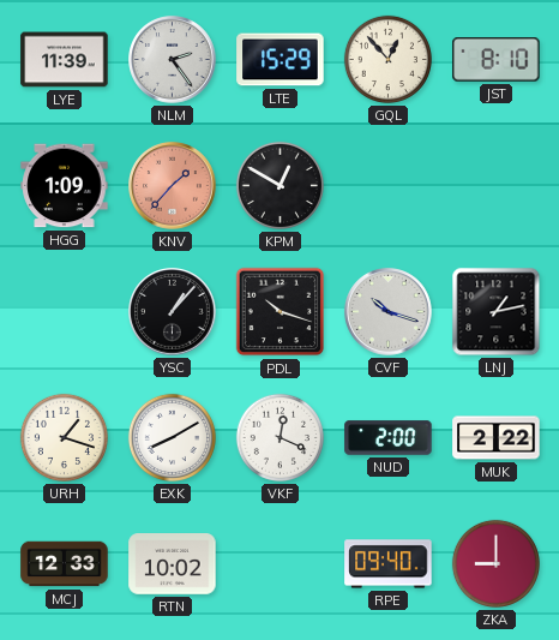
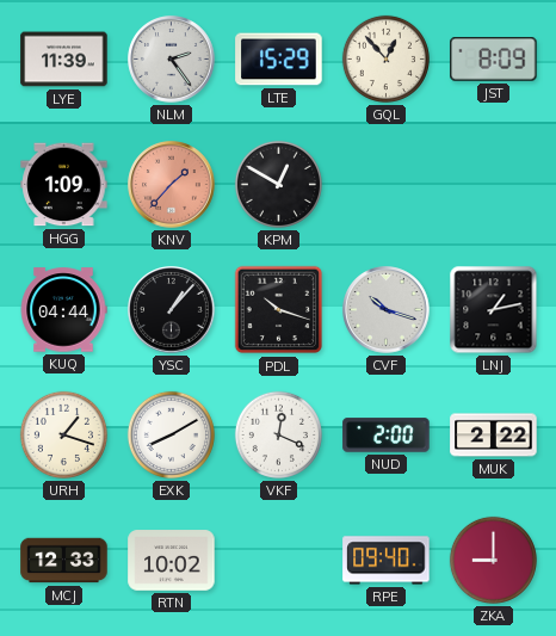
JST: 8:10 -> 8:09 (494, 60)
KUQ: none -> 04:44 (63, 310)
